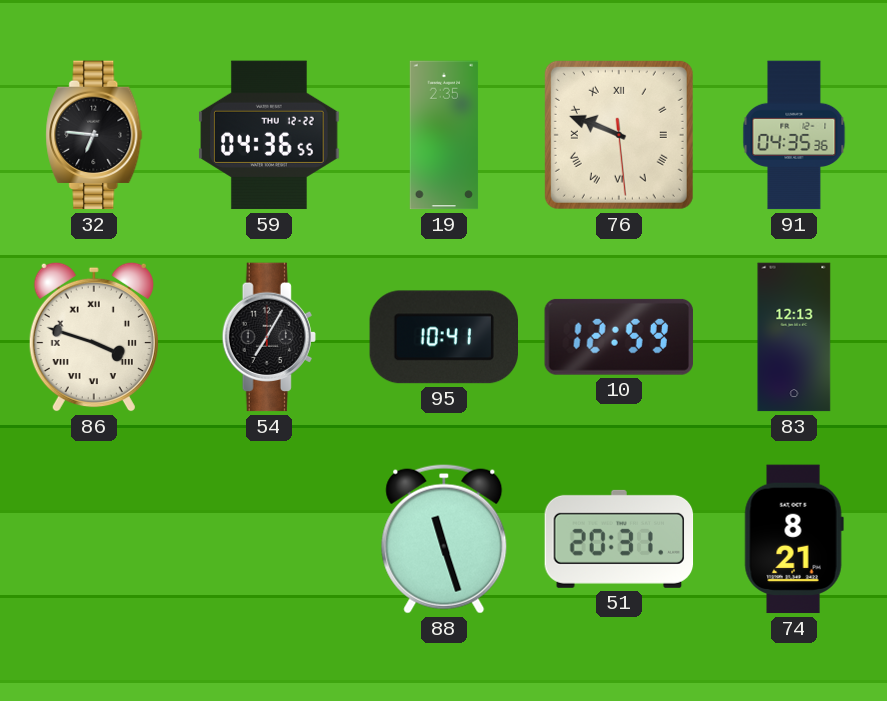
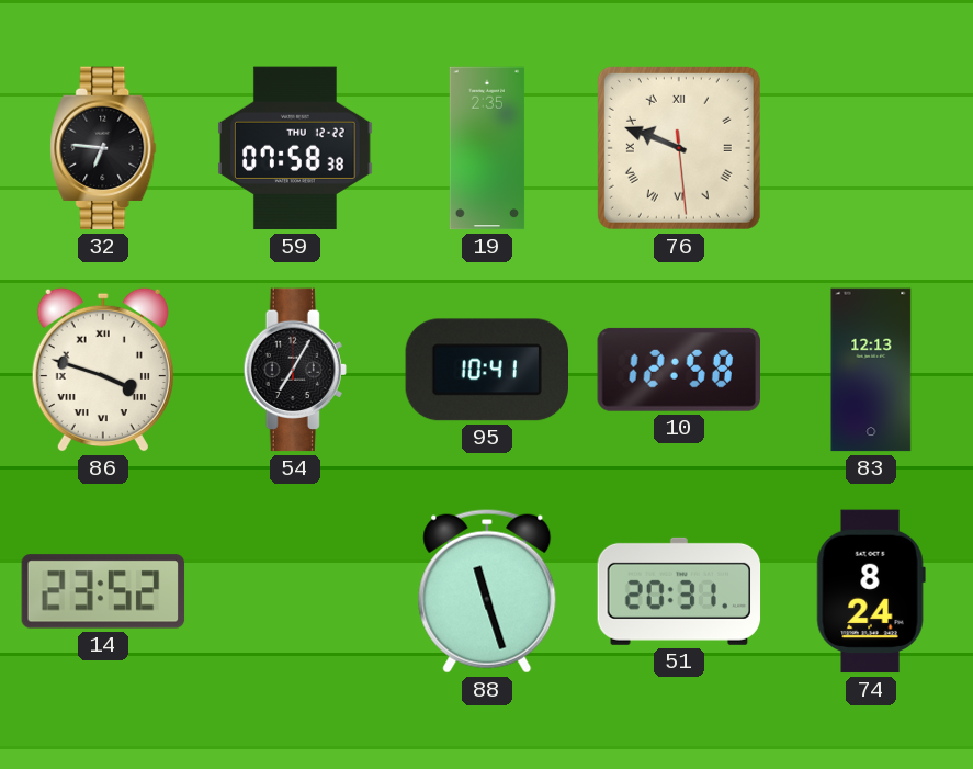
59: 04:36 -> 07:58 (295, 148)
91: 04:35 -> none (794, 135)
10: 12:59 -> 12:58 (679, 370)
14: none -> 23:52 (103, 591)
74: 8:21 -> 8:24 (871, 591)
